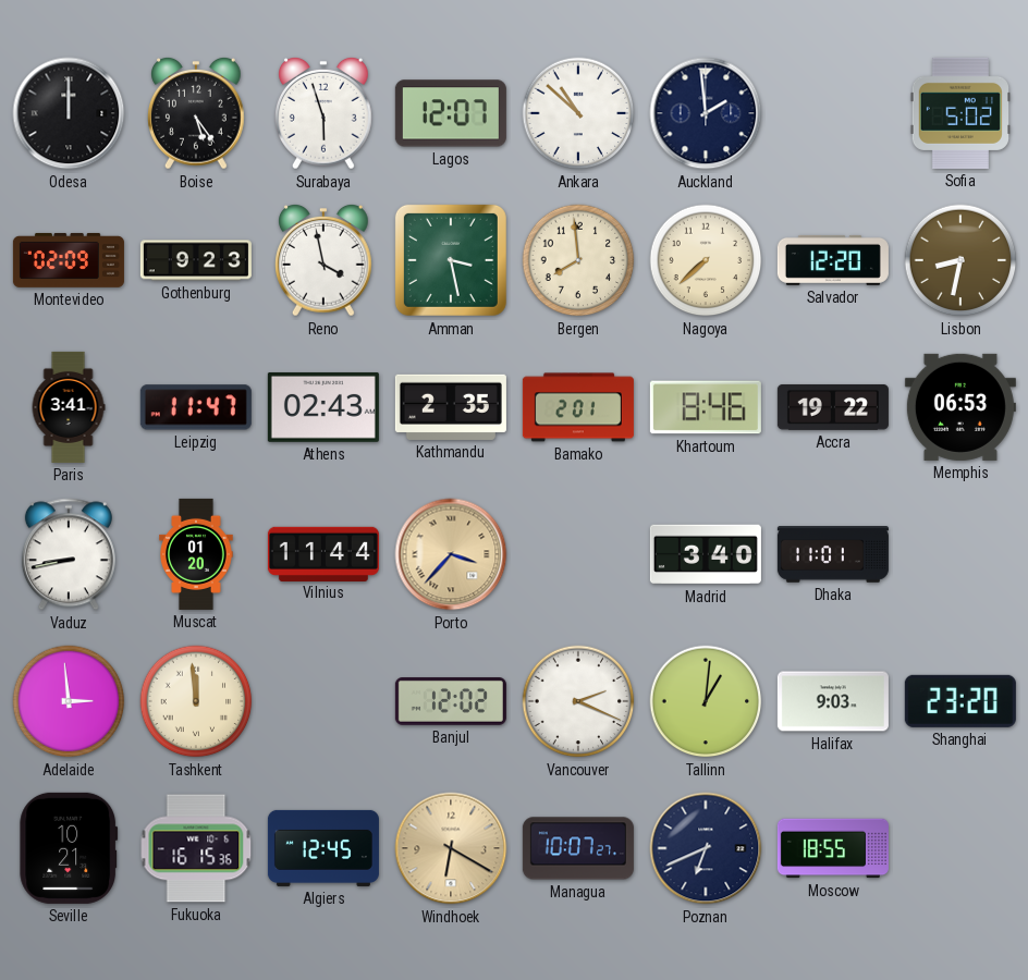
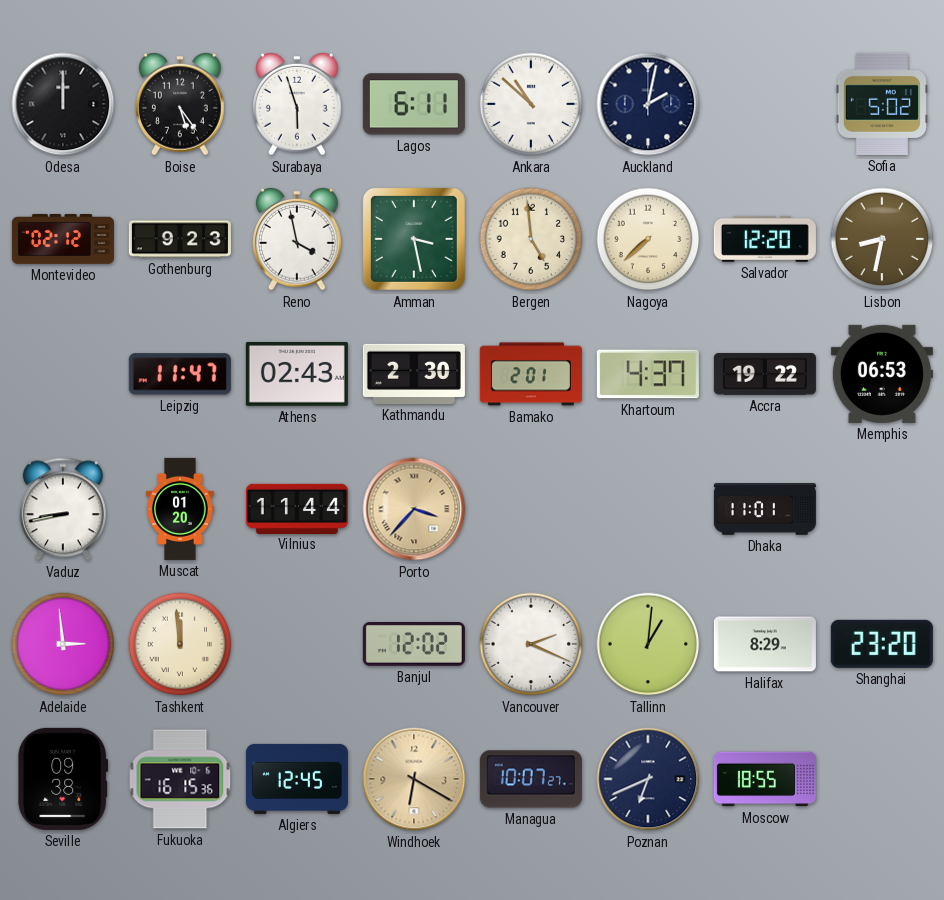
Lagos: 12:07 -> 6:11 (414, 104)
Auckland: 1:59 -> 2:02 (648, 104)
Montevideo: 02:09 -> 02:12 (63, 239)
Bergen: 7:59 -> 4:59 (531, 239)
Paris: 3:41 -> none (69, 407)
Kathmandu: 2:35 -> 2:30 (414, 374)
Khartoum: 8:46 -> 4:37 (648, 374)
Madrid: 3:40 -> none (706, 554)
Halifax: 9:03 -> 8:29 (765, 644)
Seville: 10:21 -> 09:38 (63, 779)
